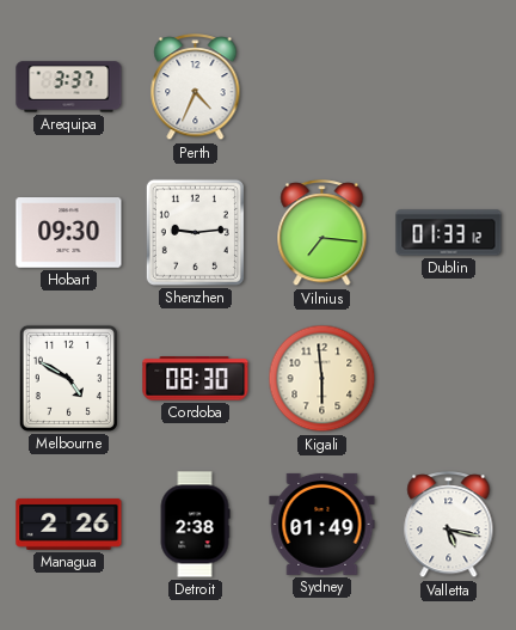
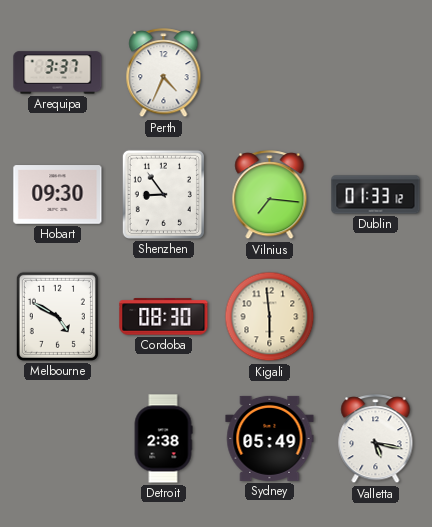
Shenzhen: 9:14 -> 8:54 (163, 194)
Managua: 2:26 -> none (69, 524)
Sydney: 01:49 -> 05:49 (270, 438)
